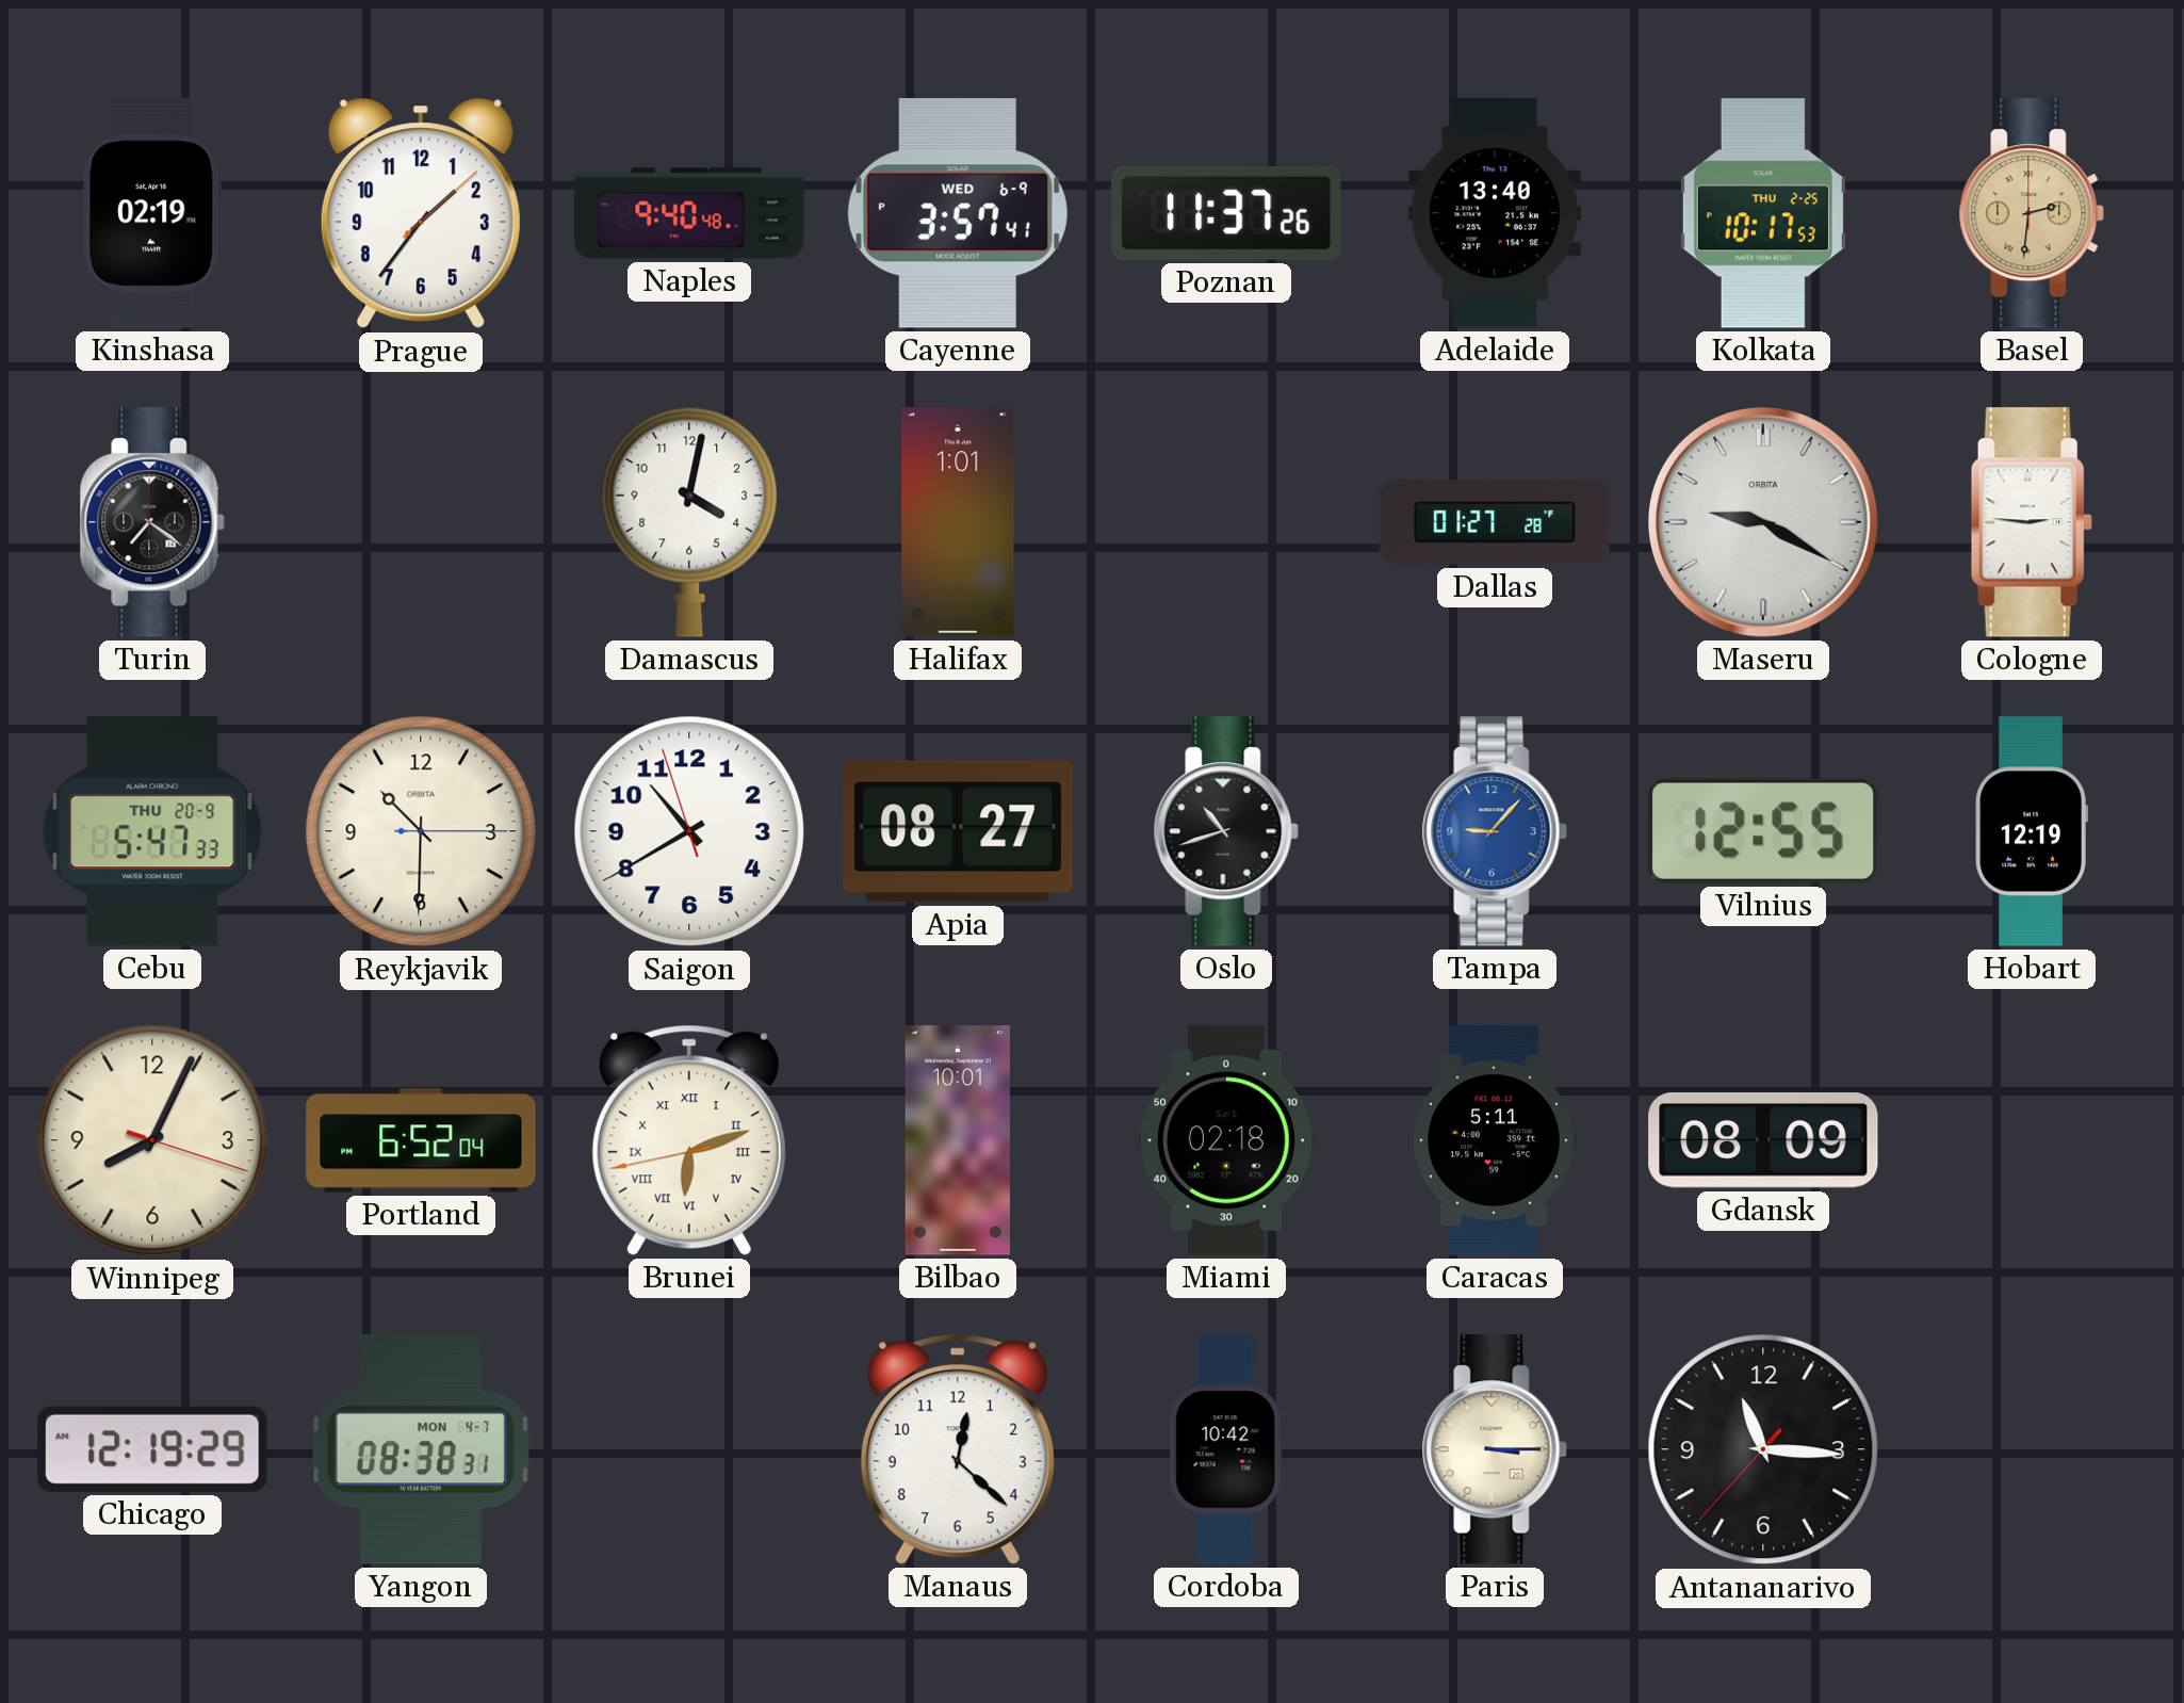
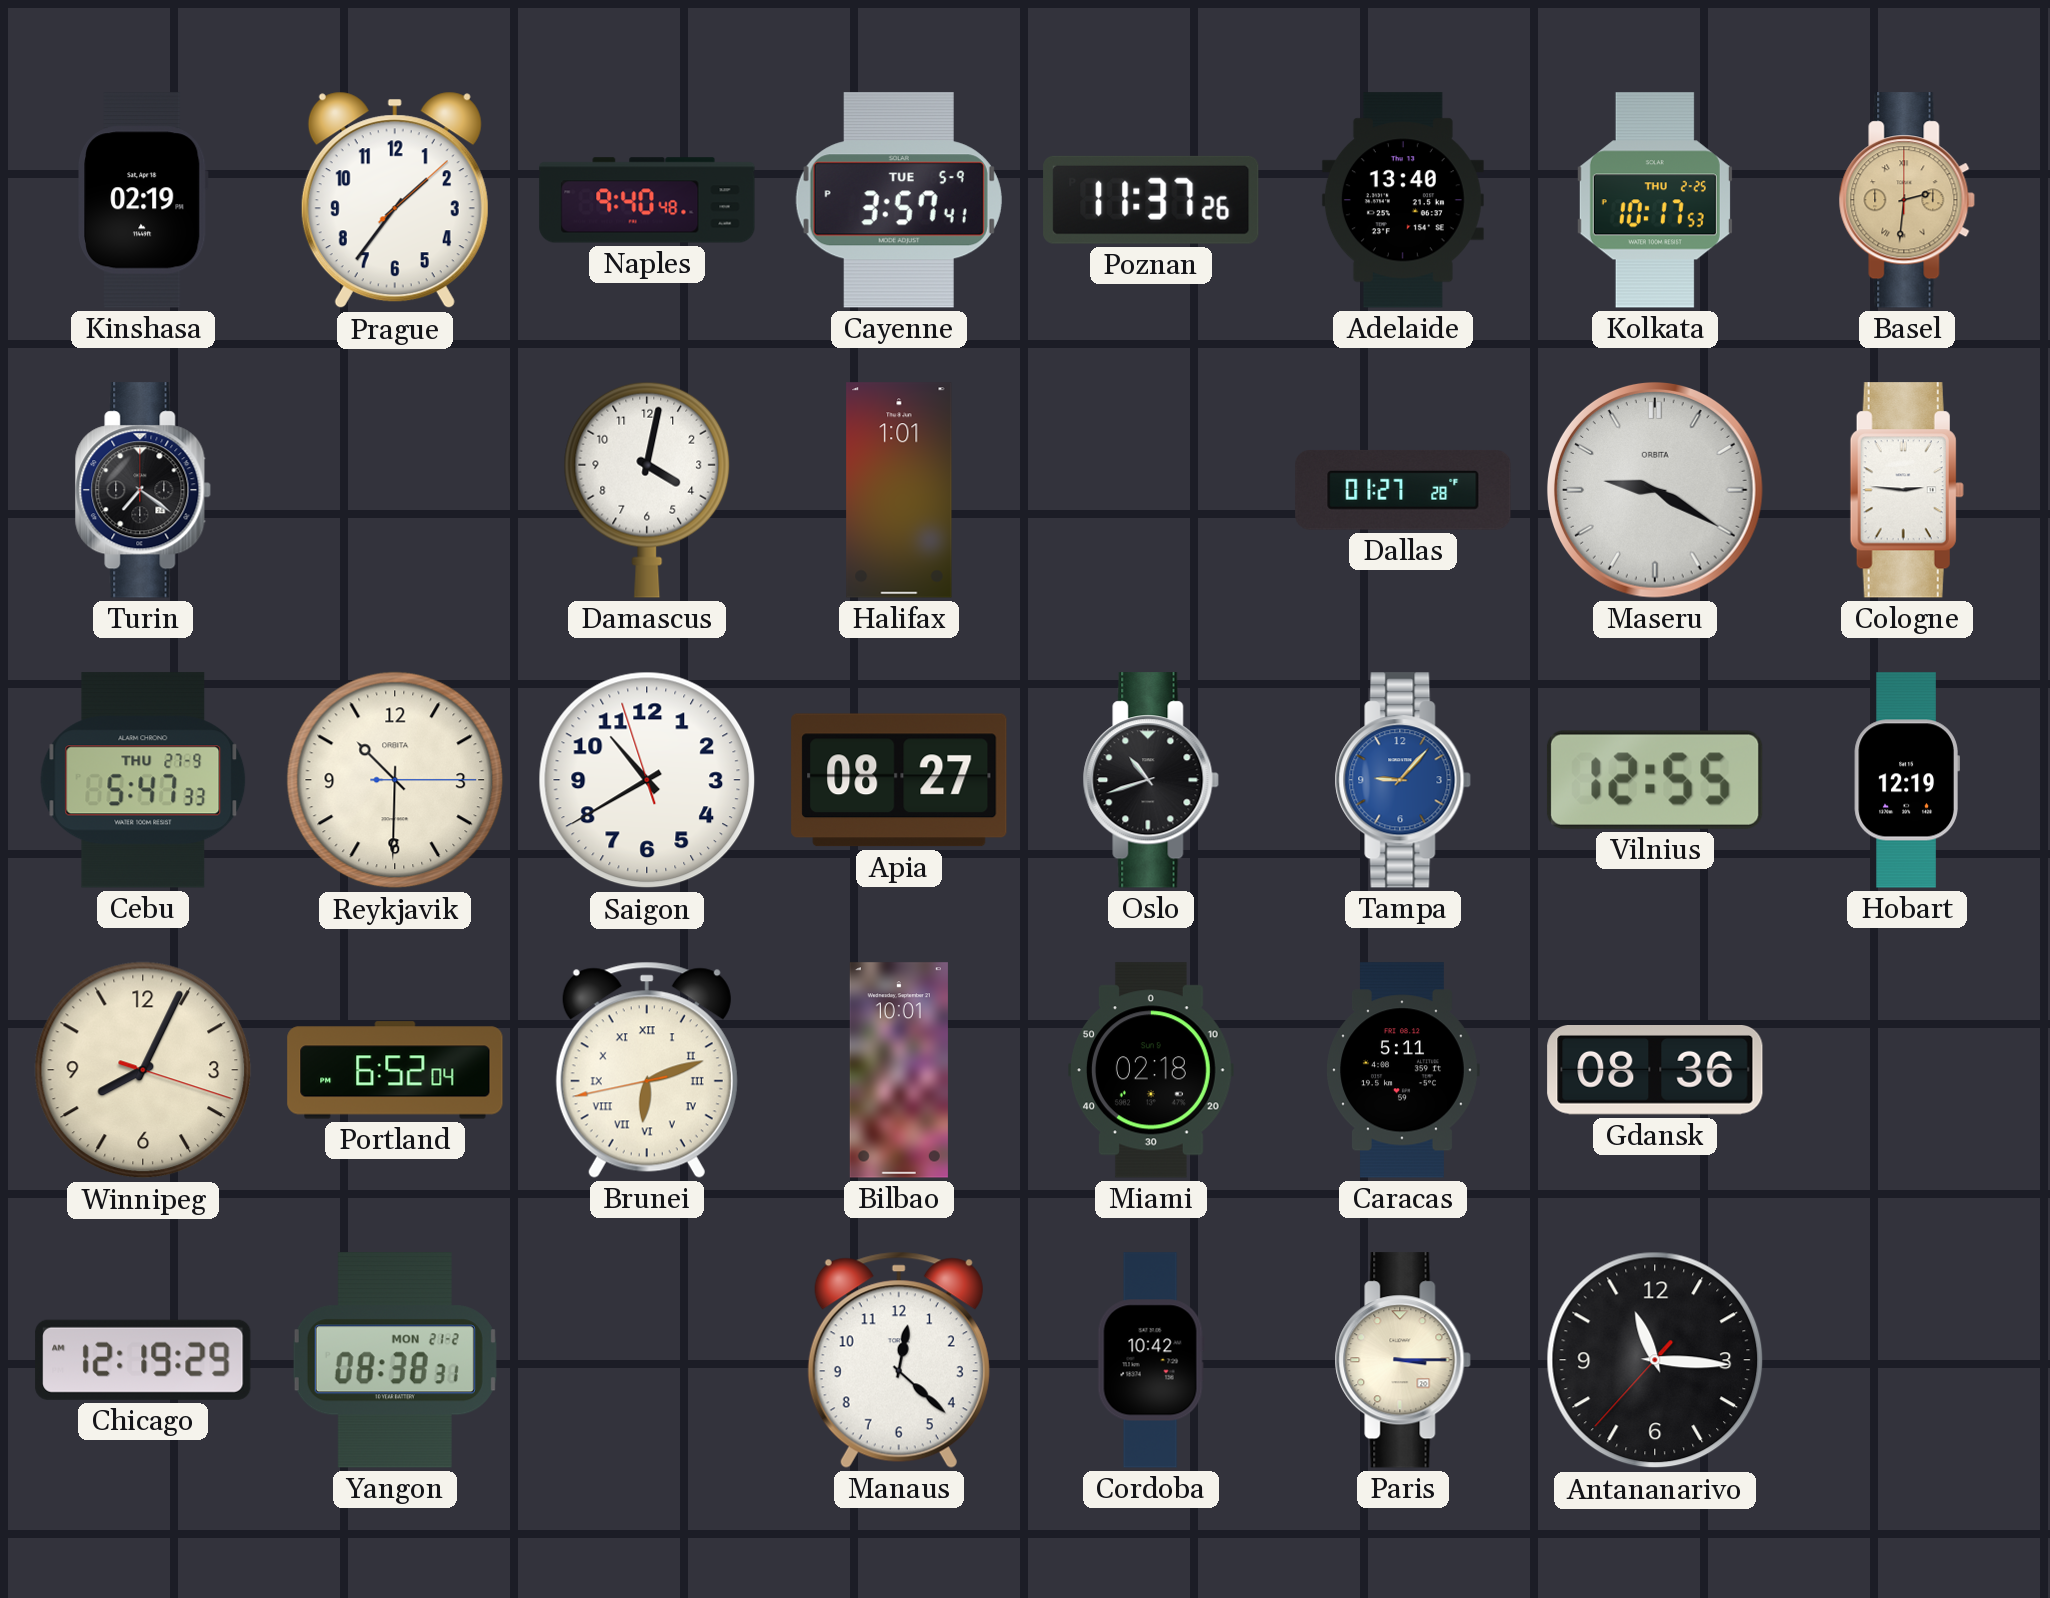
Cayenne date: WED 6-9 -> TUE 5-9 (899, 200)
Cebu date: THU 20-9 -> THU 27-9 (143, 780)
Gdansk: 08:09 -> 08:36 (1655, 1071)
Yangon date: MON 4-7 -> MON 21-2 (395, 1360)
